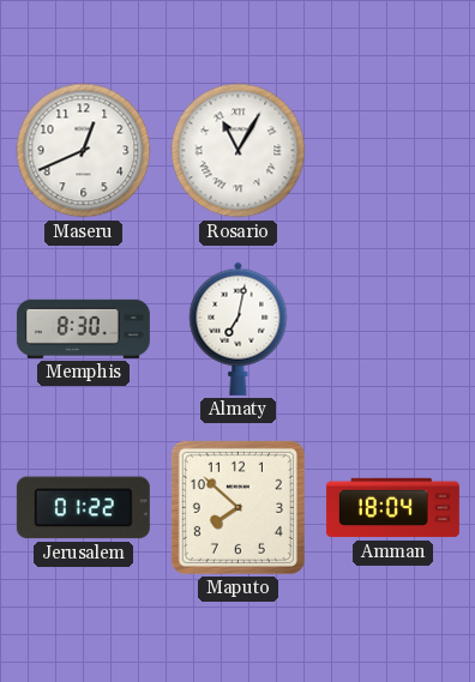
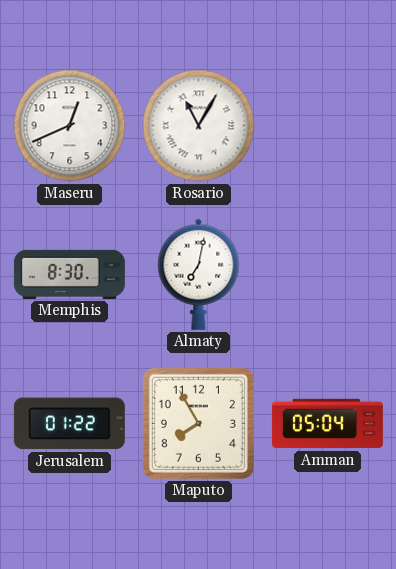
Maputo: 7:52 -> 7:55 (198, 423)
Amman: 18:04 -> 05:04 (327, 424)
